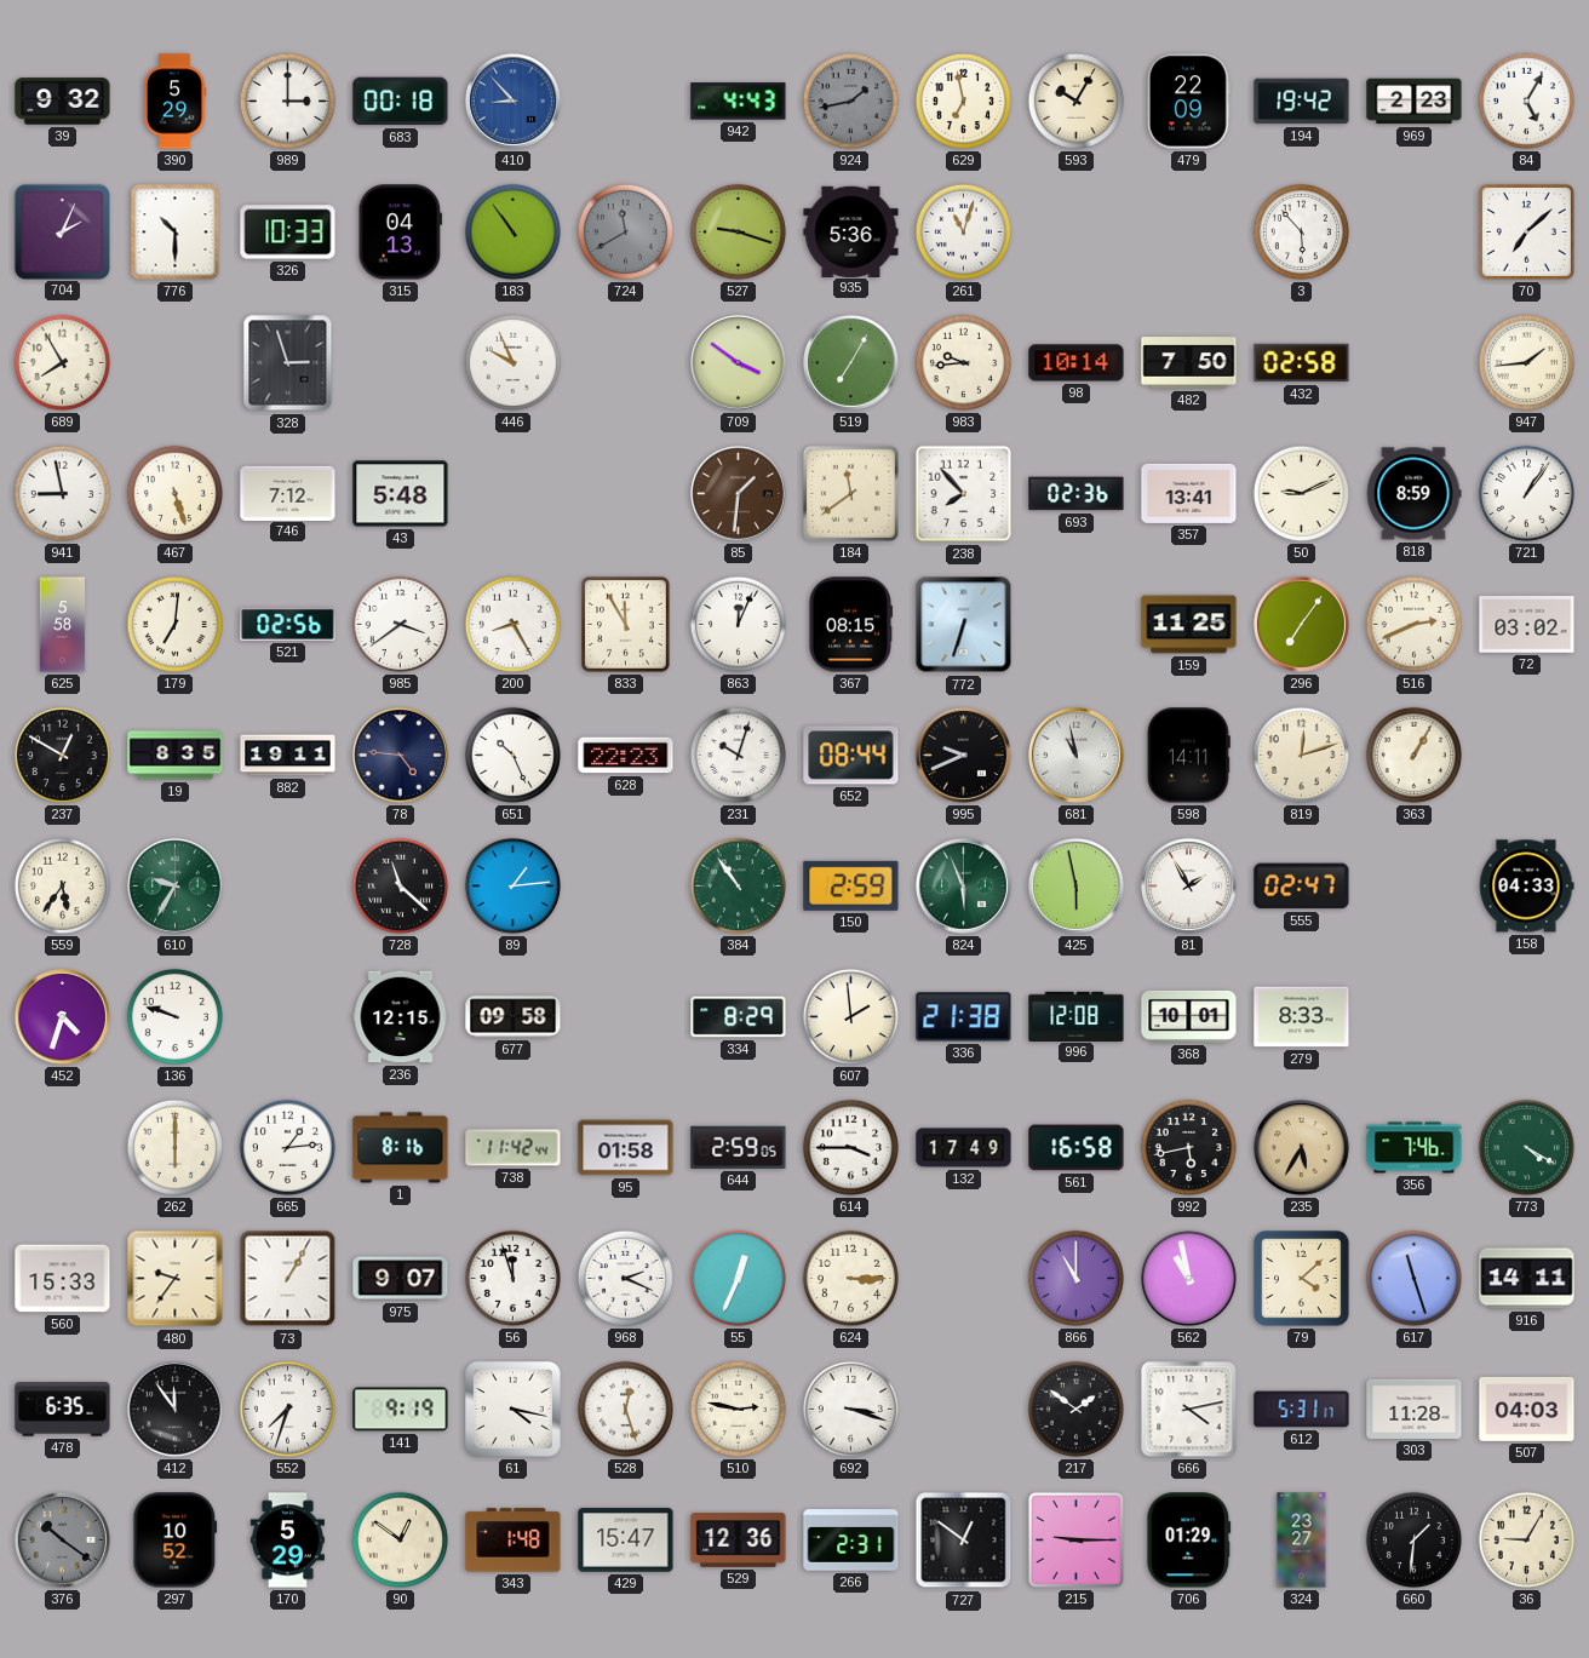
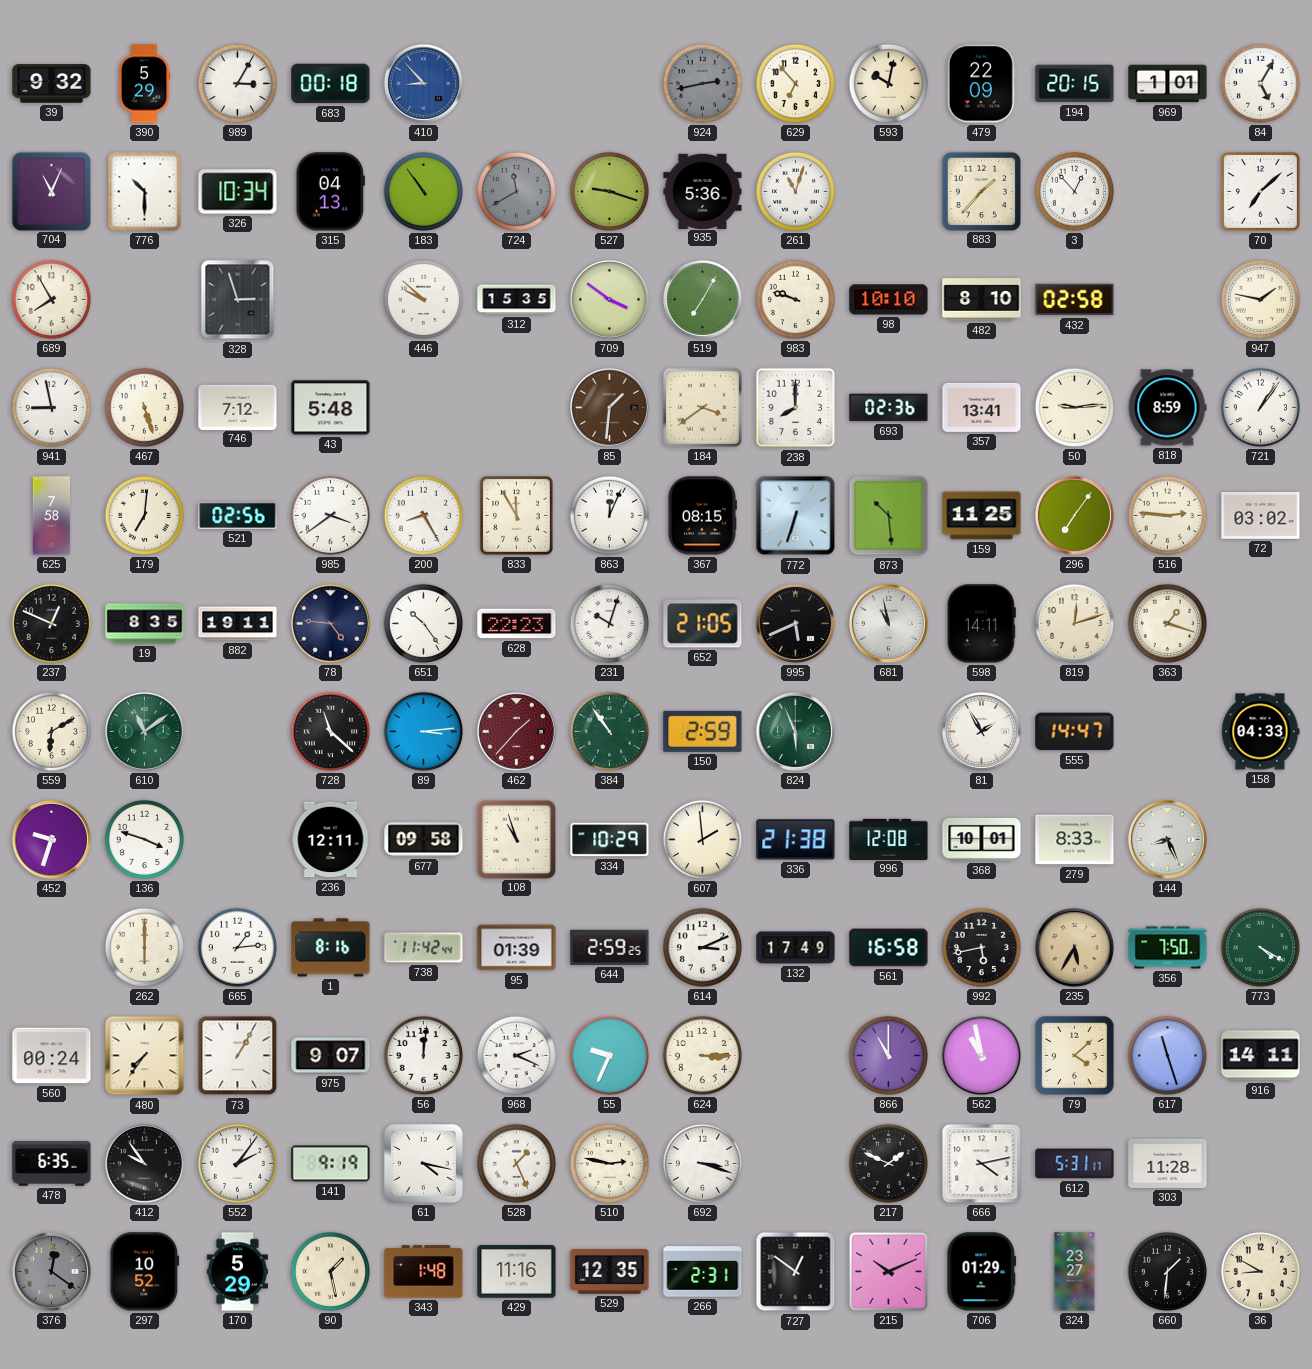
989: 3:00 -> 3:05 (237, 83)
942: 4:43 -> none (739, 102)
924: 1:43 -> 2:43 (702, 83)
629: 6:58 -> 6:53 (795, 83)
593: 10:05 -> 10:02 (888, 83)
194: 19:42 -> 20:15 (1075, 84)
969: 2:23 -> 1:01 (1168, 84)
704: 2:04 -> 11:04 (51, 191)
326: 10:33 -> 10:34 (238, 192)
883: none -> 1:37 (981, 191)
3: 5:53 -> 12:53 (1074, 191)
446: 9:56 -> 9:52 (423, 299)
312: none -> 15:35 (517, 300)
983: 9:44 -> 9:48 (795, 299)
98: 10:14 -> 10:10 (889, 300)
482: 7:50 -> 8:10 (982, 300)
947: 1:44 -> 1:47 (1260, 299)
184: 11:39 -> 3:39 (702, 407)
238: 7:53 -> 8:00 (796, 408)
50: 9:11 -> 9:14 (1074, 407)
625: 5:58 -> 7:58 (52, 516)
873: none -> 10:29 (889, 516)
516: 2:41 -> 2:46 (1167, 515)
237: 12:50 -> 12:49 (51, 623)
651: 10:26 -> 10:24 (423, 623)
652: 08:44 -> 21:05 (703, 624)
995: 9:41 -> 5:41 (795, 623)
363: 1:05 -> 1:18 (1167, 623)
559: 5:36 -> 6:10 (51, 731)
610: 9:35 -> 11:09 (144, 731)
89: 1:14 -> 3:14 (423, 731)
462: none -> 1:37 (516, 731)
425: 5:58 -> none (1075, 885)
555: 02:47 -> 14:47 (1075, 732)
452: 4:33 -> 9:33 (51, 839)
136: 9:48 -> 3:48 (144, 839)
236: 12:15 -> 12:11 (331, 840)
108: none -> 10:57 (516, 839)
334: 8:29 -> 10:29 (610, 840)
144: none -> 8:26 (1167, 839)
95: 01:58 -> 01:39 (517, 948)
644: 2:59:05 -> 2:59:25 (610, 947)
614: 3:45 -> 3:11 (702, 947)
356: 7:46 -> 7:50 (1168, 948)
560: 15:33 -> 00:24 (52, 1056)
480: 9:36 -> 7:36 (145, 1056)
56: 11:57 -> 12:01 (423, 1055)
55: 12:34 -> 9:34 (609, 1055)
412: 11:54 -> 9:54 (144, 1163)
552: 7:33 -> 2:06 (237, 1163)
528: 12:27 -> 1:26 (516, 1163)
217: 1:51 -> 1:49 (888, 1163)
507: 04:03 -> none (1527, 1410)
376: 10:21 -> 12:21 (51, 1271)
90: 12:51 -> 1:28 (330, 1271)
429: 15:47 -> 11:16 (517, 1272)
529: 12:36 -> 12:35 (610, 1272)
215: 9:15 -> 10:11 (888, 1271)
36: 9:05 -> 8:50 (1260, 1271)
